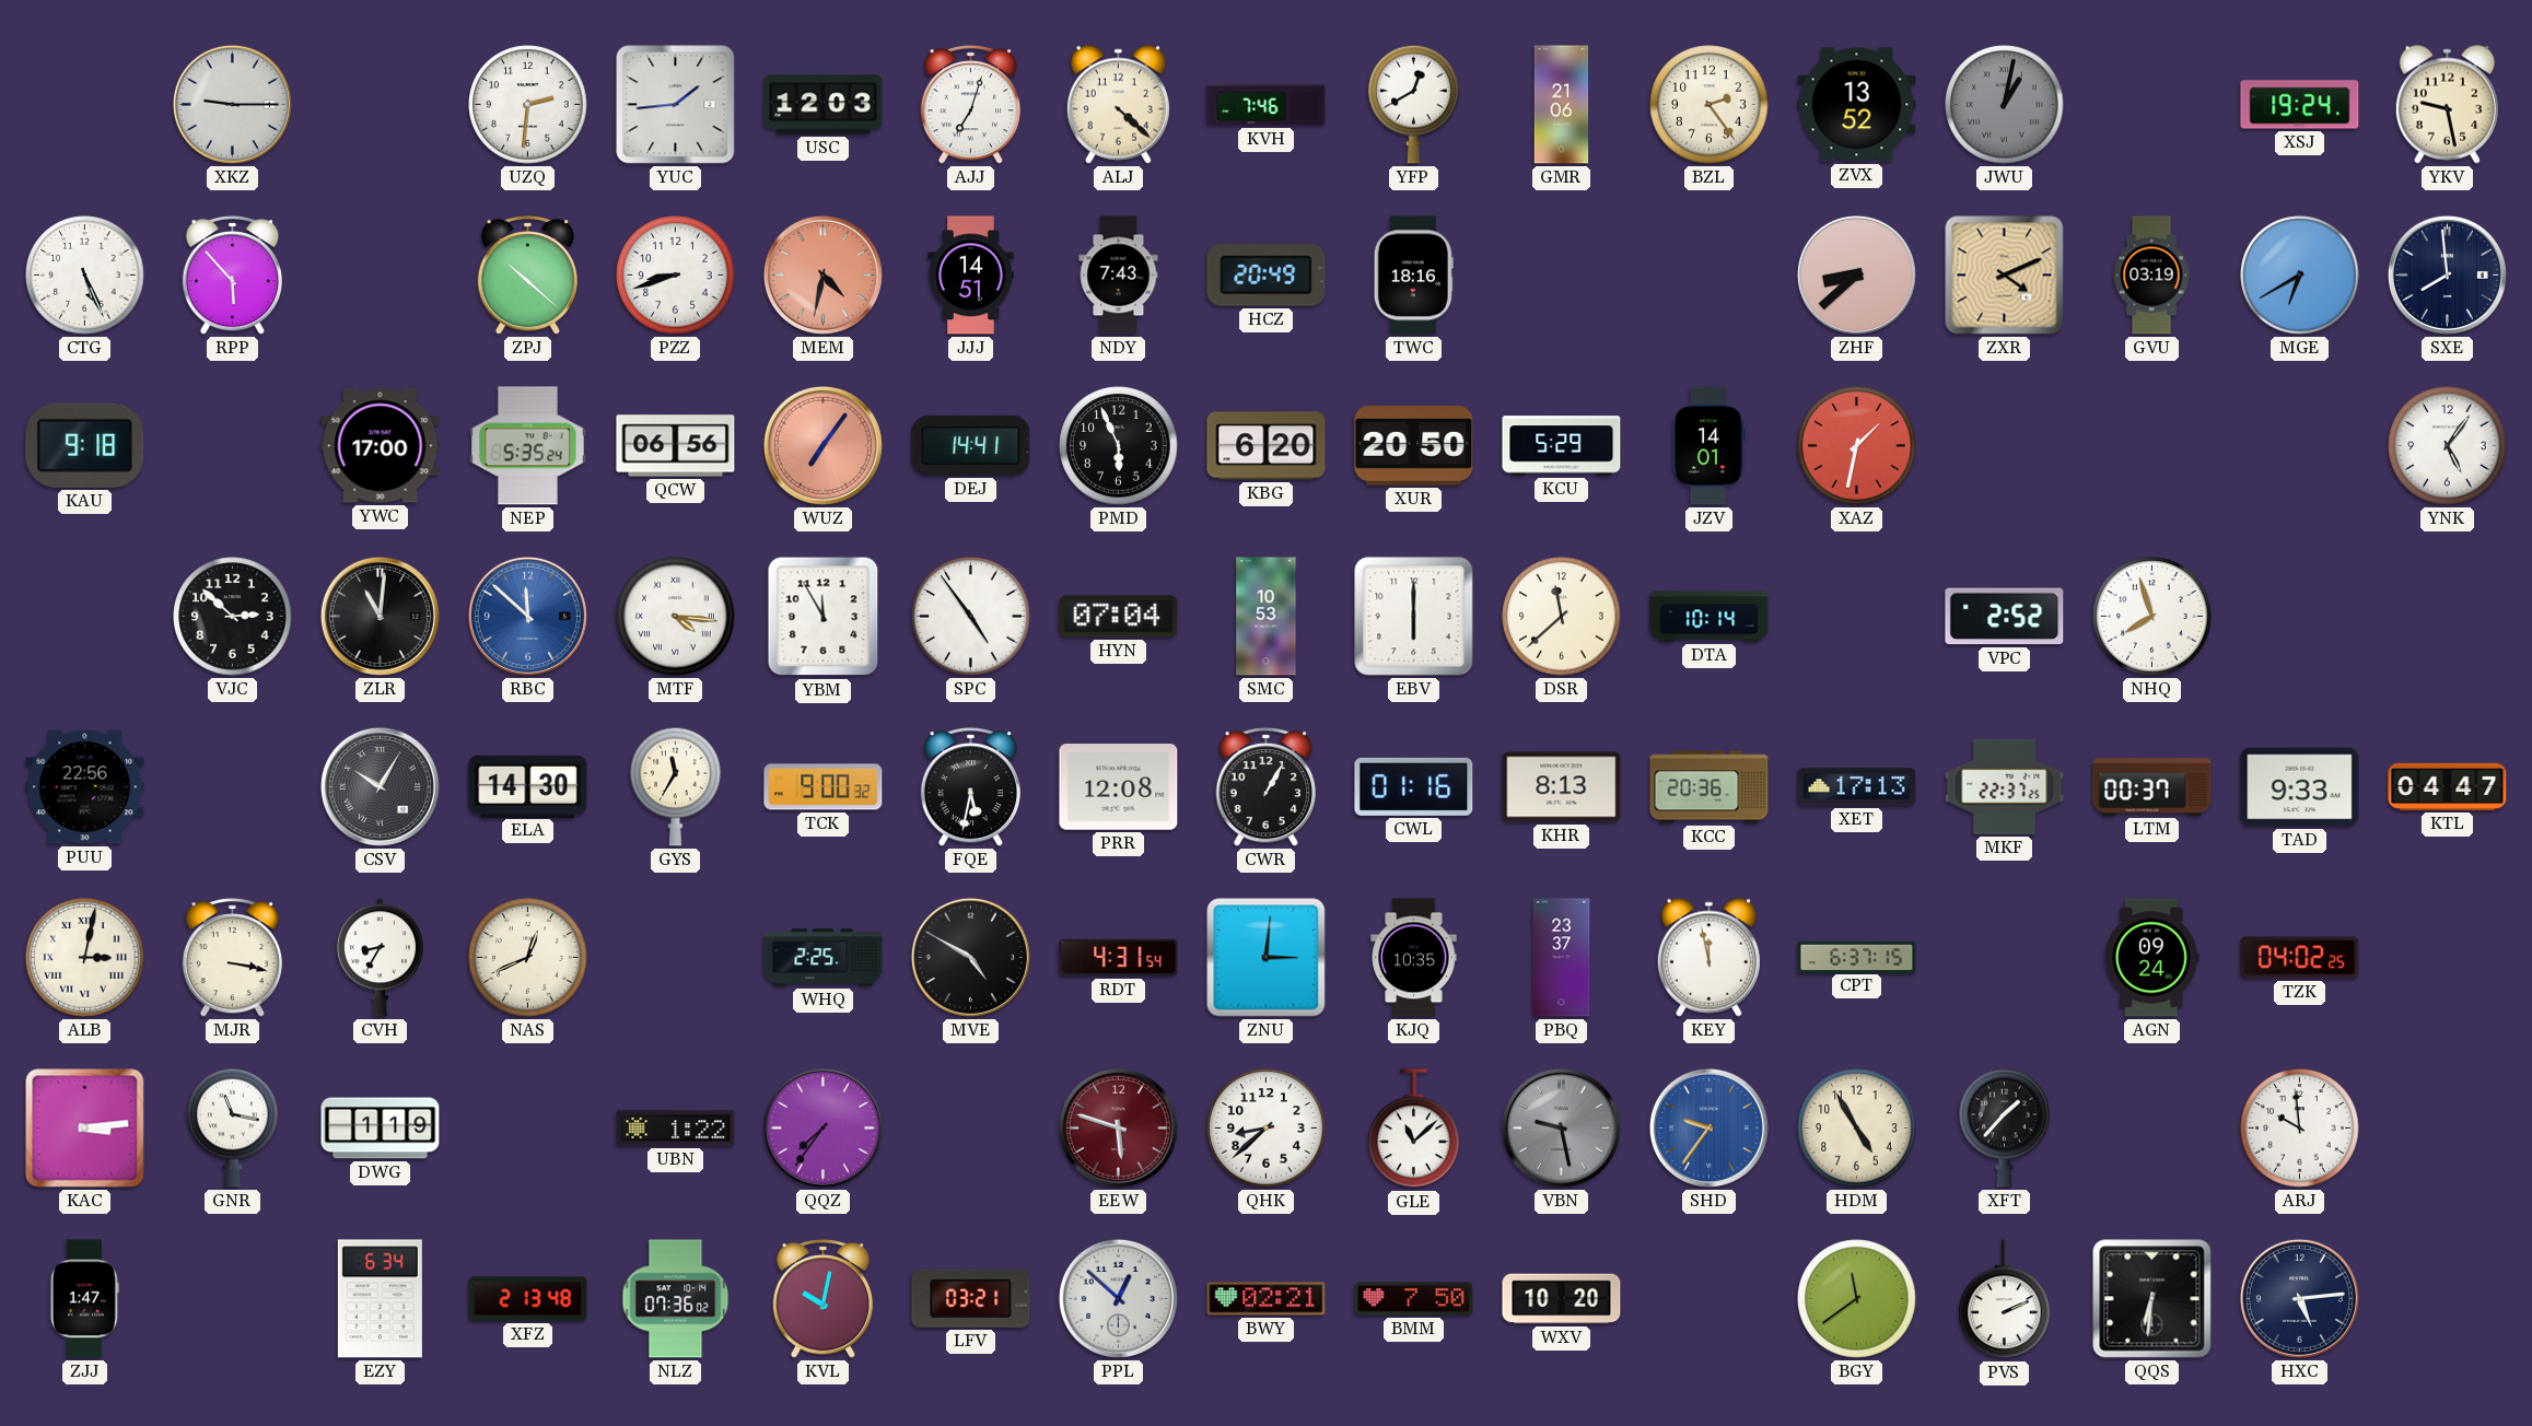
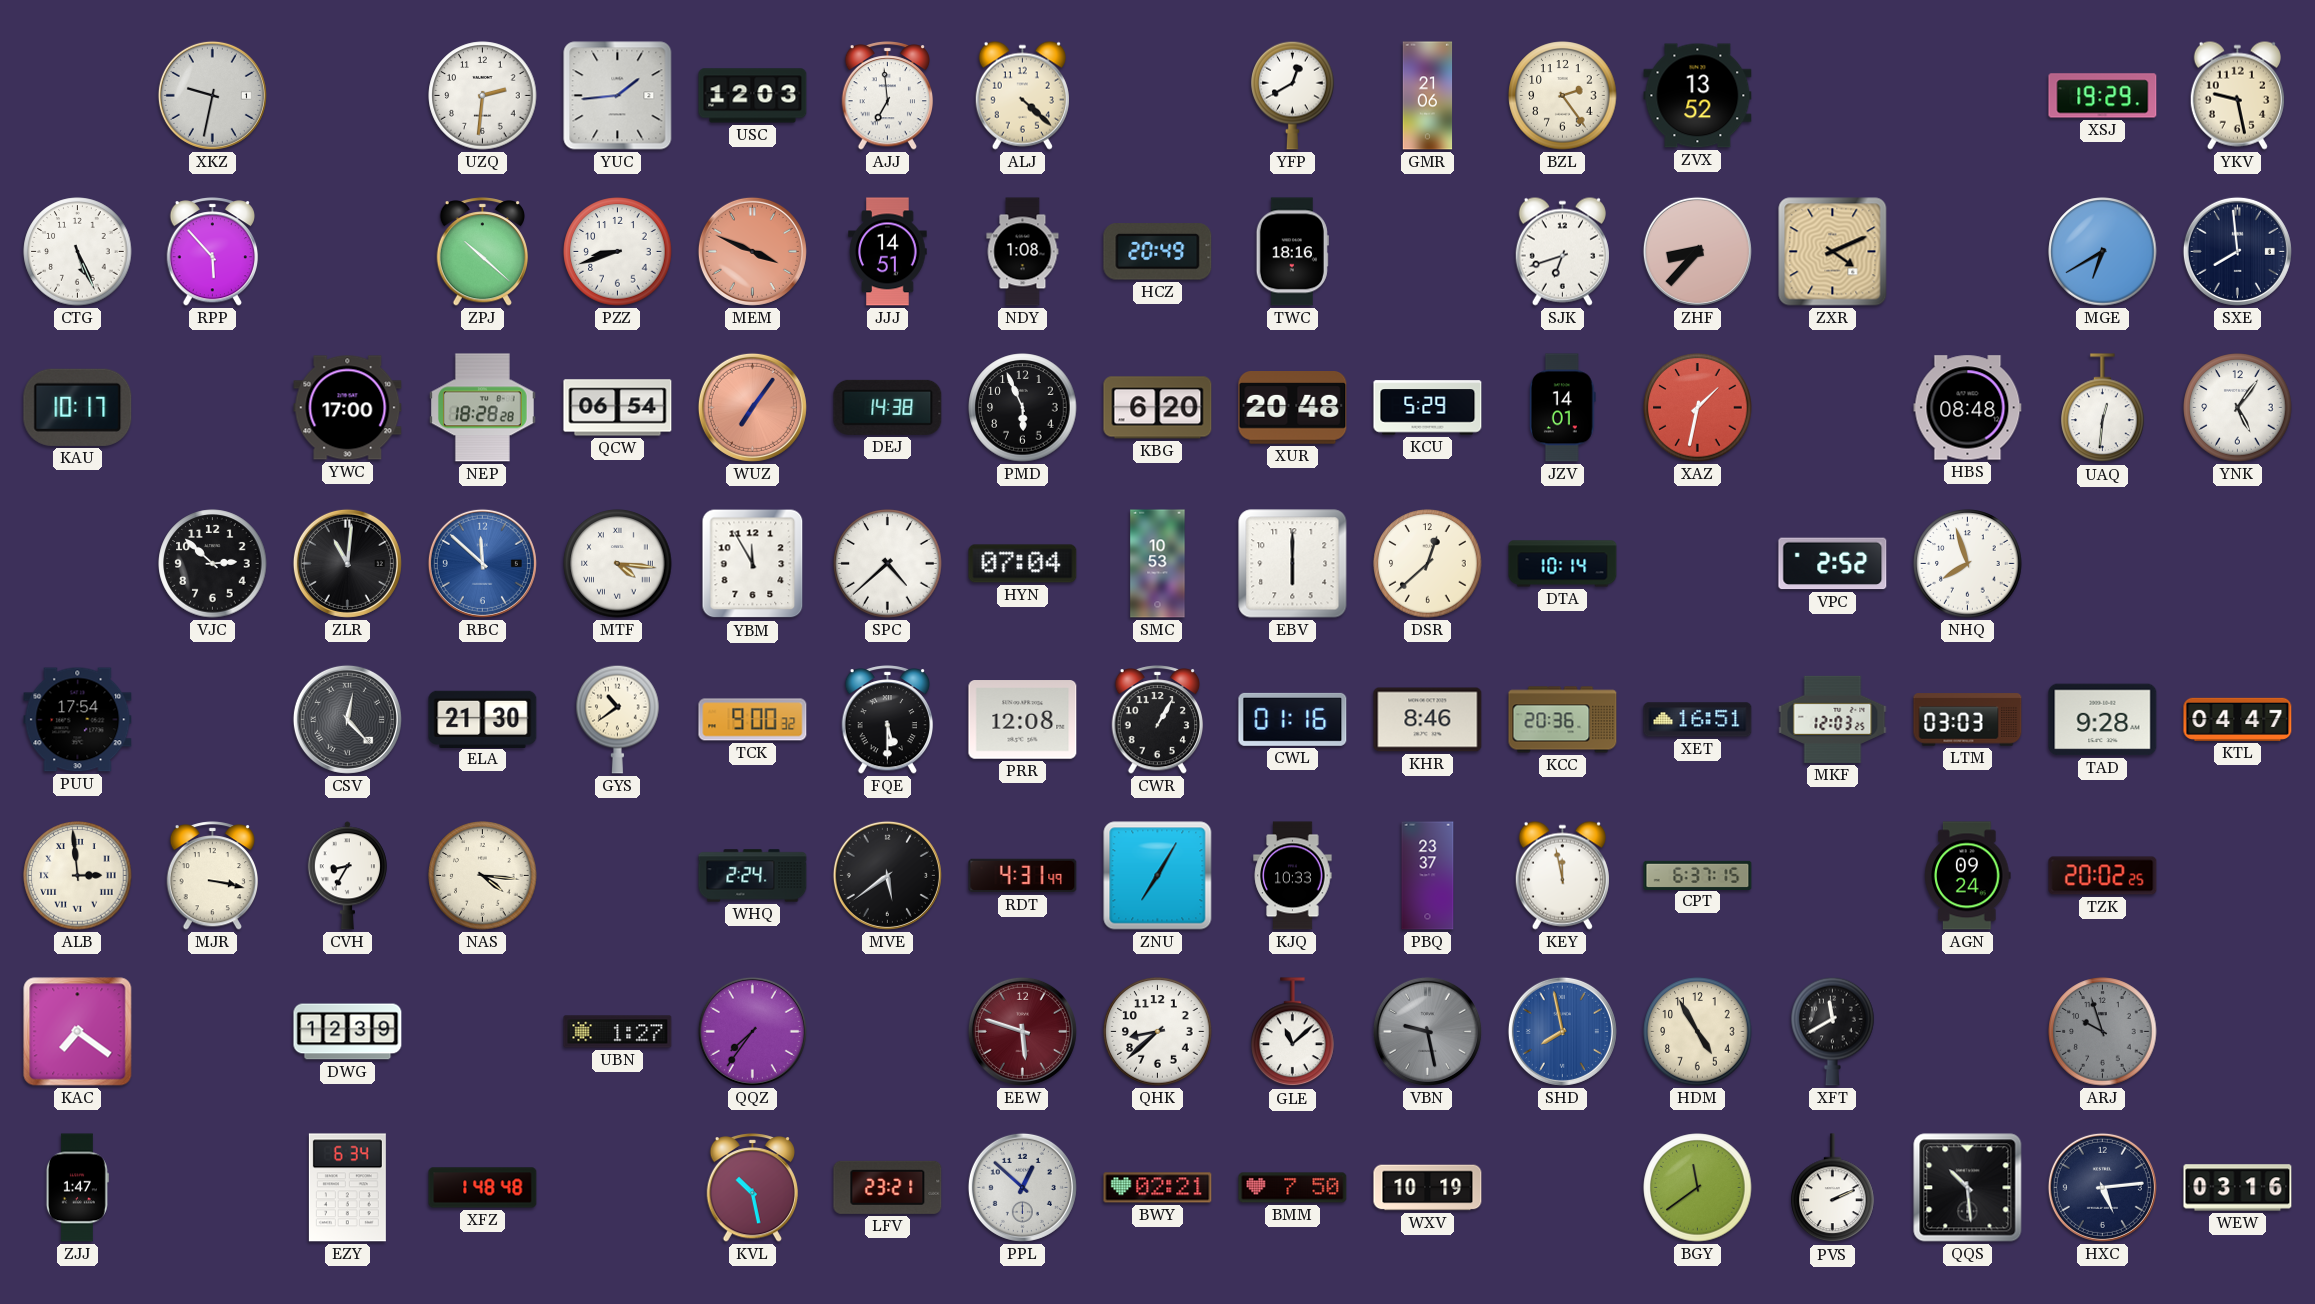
XKZ: 9:15 -> 9:32 (212, 95)
AJJ: 7:03 -> 6:59 (887, 96)
KVH: 7:46 -> none (1267, 105)
JWU: 1:02 -> none (2005, 105)
XSJ: 19:24 -> 19:29 (2103, 96)
MEM: 4:32 -> 3:49 (752, 251)
NDY: 7:43 -> 1:08 (1023, 252)
SJK: none -> 6:42 (1562, 251)
ZHF: 8:38 -> 8:37 (1697, 251)
GVU: 03:19 -> none (2151, 276)
KAU: 9:18 -> 10:17 (78, 407)
NEP: 5:35 -> 18:28 (482, 408)
QCW: 06:56 -> 06:54 (618, 408)
DEJ: 14:41 -> 14:38 (888, 407)
XUR: 20:50 -> 20:48 (1293, 408)
HBS: none -> 08:48 (1968, 408)
UAQ: none -> 12:31 (2103, 408)
SPC: 4:54 -> 4:38 (888, 564)
DSR: 11:38 -> 12:38 (1428, 564)
PUU: 22:56 -> 17:54 (78, 720)
CSV: 10:05 -> 12:23 (347, 719)
ELA: 14:30 -> 21:30 (483, 719)
GYS: 11:35 -> 10:39 (618, 719)
FQE: 5:32 -> 5:30 (887, 720)
KHR: 8:13 -> 8:46 (1428, 720)
XET: 17:13 -> 16:51 (1698, 720)
MKF: 22:37 -> 12:03 (1833, 719)
LTM: 00:37 -> 03:03 (1968, 720)
TAD: 9:33 -> 9:28 (2103, 720)
ALB: 3:02 -> 2:59 (78, 876)
NAS: 12:41 -> 4:16 (483, 876)
WHQ: 2:25 -> 2:24 (753, 876)
MVE: 4:50 -> 5:39 (887, 875)
RDT: 4:31:54 -> 4:31:49 (1023, 876)
ZNU: 3:01 -> 7:05 (1158, 876)
KJQ: 10:35 -> 10:33 (1293, 876)
TZK: 04:02 -> 20:02 (2103, 876)
KAC: 3:14 -> 7:21 (78, 1032)
GNR: 11:17 -> none (233, 1127)
DWG: 1:19 -> 12:39 (348, 1032)
UBN: 1:22 -> 1:27 (618, 1032)
SHD: 9:36 -> 7:58 (1562, 1031)
XFT: 1:37 -> 11:40 (1833, 1031)
ARJ: 9:59 -> 9:57 (2103, 1032)
ARJ dial: white -> grey (2103, 1032)
XFZ: 2:13 -> 1:48 (483, 1188)
NLZ: 07:36 -> none (676, 1299)
KVL: 10:02 -> 10:28 (752, 1188)
LFV: 03:21 -> 23:21 (888, 1187)
WXV: 10:20 -> 10:19 (1428, 1188)
QQS: 6:31 -> 10:29 (1968, 1188)
WEW: none -> 03:16 (2238, 1188)
